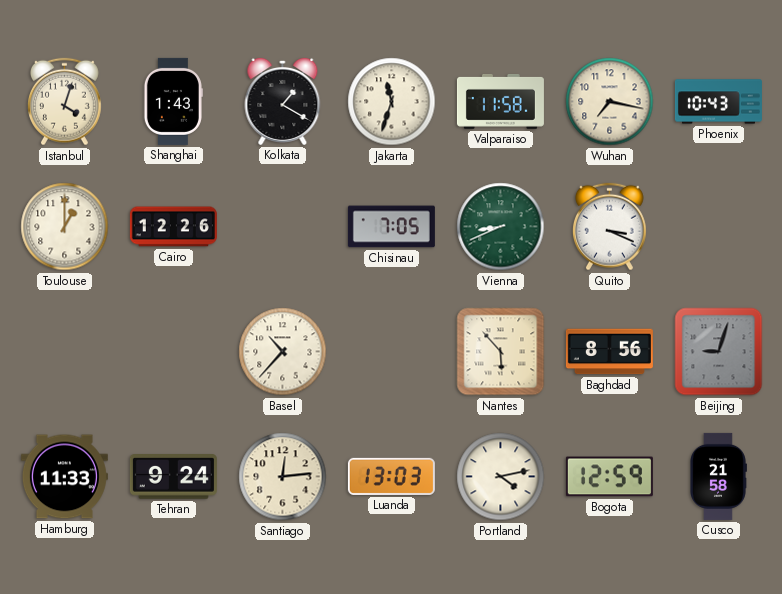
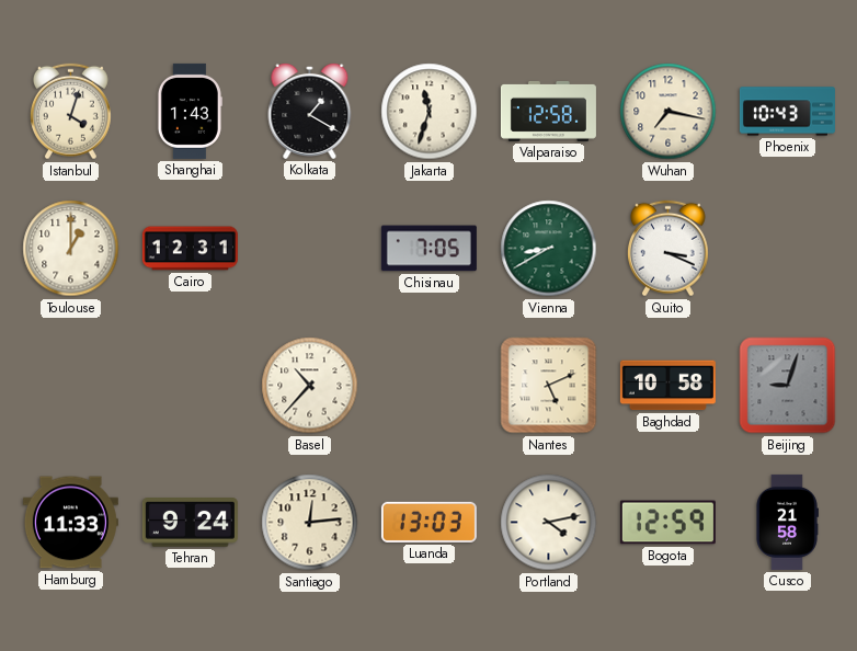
Valparaiso: 11:58 -> 12:58 (548, 111)
Cairo: 12:26 -> 12:31 (190, 249)
Vienna: 8:41 -> 8:40 (549, 249)
Nantes: 5:53 -> 5:11 (549, 386)
Baghdad: 8:56 -> 10:58 (667, 386)
